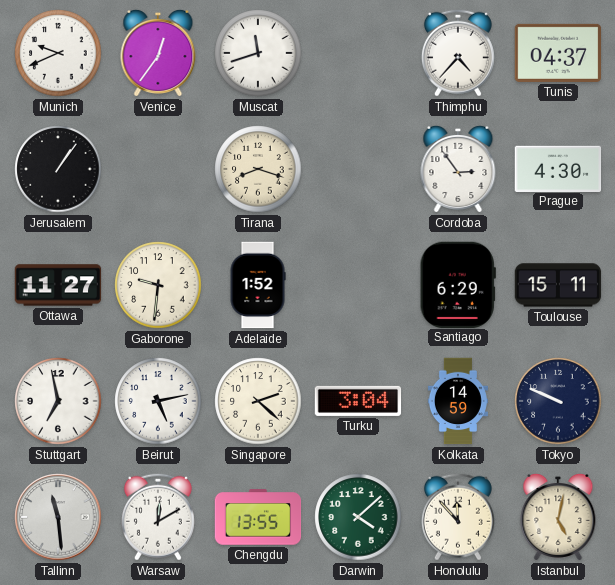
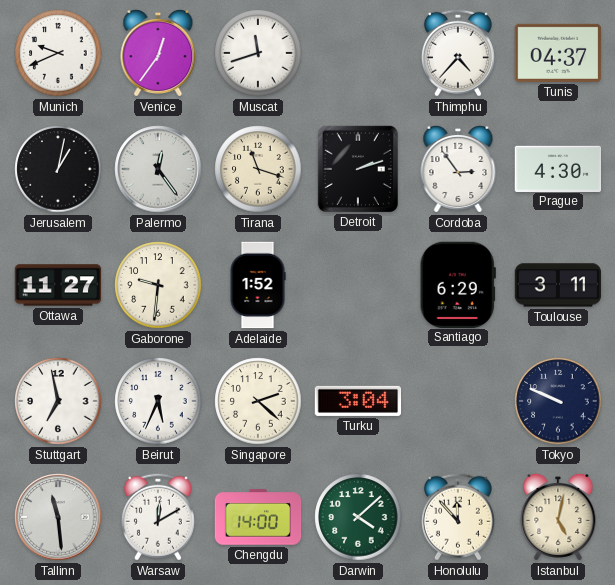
Jerusalem: 1:06 -> 1:02 (58, 169)
Palermo: none -> 12:24 (158, 169)
Tirana: 8:18 -> 11:18 (258, 169)
Detroit: none -> 2:12 (357, 168)
Toulouse: 15:11 -> 3:11 (558, 285)
Beirut: 5:13 -> 5:34 (158, 401)
Kolkata: 14:59 -> none (458, 401)
Chengdu: 13:55 -> 14:00 (258, 517)
